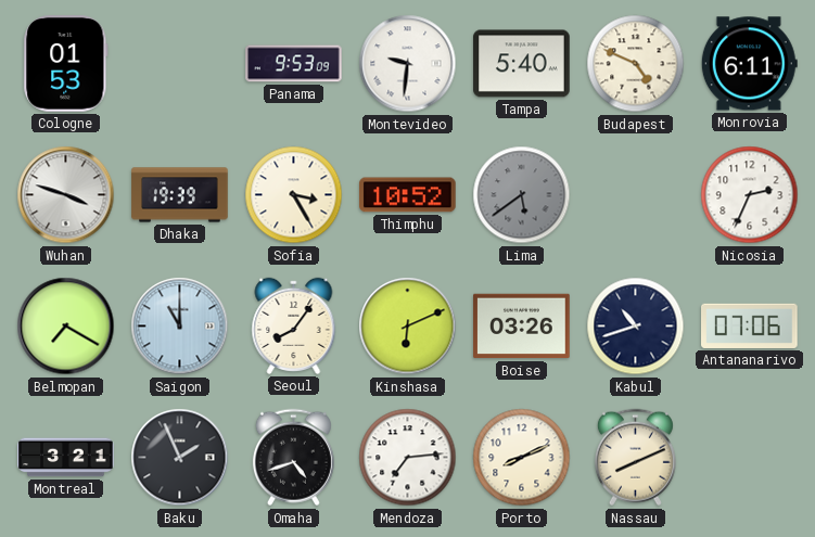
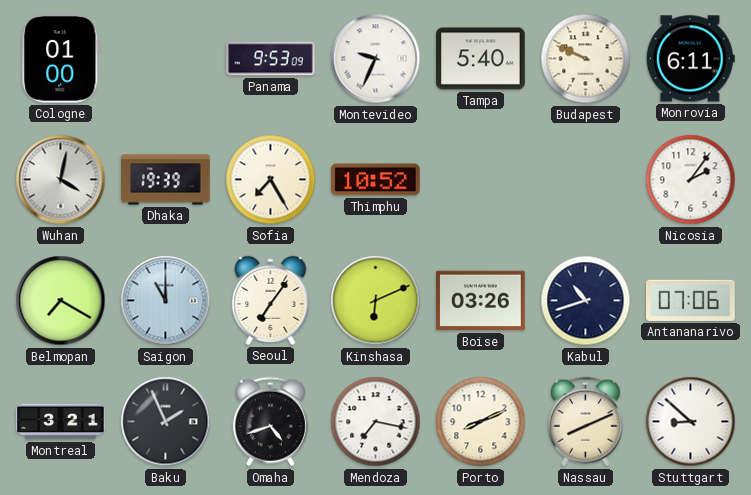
Cologne: 01:53 -> 01:00 (61, 59)
Montevideo: 9:31 -> 9:34 (376, 59)
Budapest: 4:49 -> 9:49 (586, 59)
Wuhan: 3:48 -> 4:02 (61, 180)
Sofia: 3:25 -> 7:25 (271, 180)
Lima: 5:39 -> none (522, 195)
Nicosia: 2:34 -> 2:06 (691, 180)
Seoul: 8:06 -> 7:06 (271, 300)
Mendoza: 7:14 -> 7:17 (376, 422)
Stuttgart: none -> 8:52 (691, 422)
